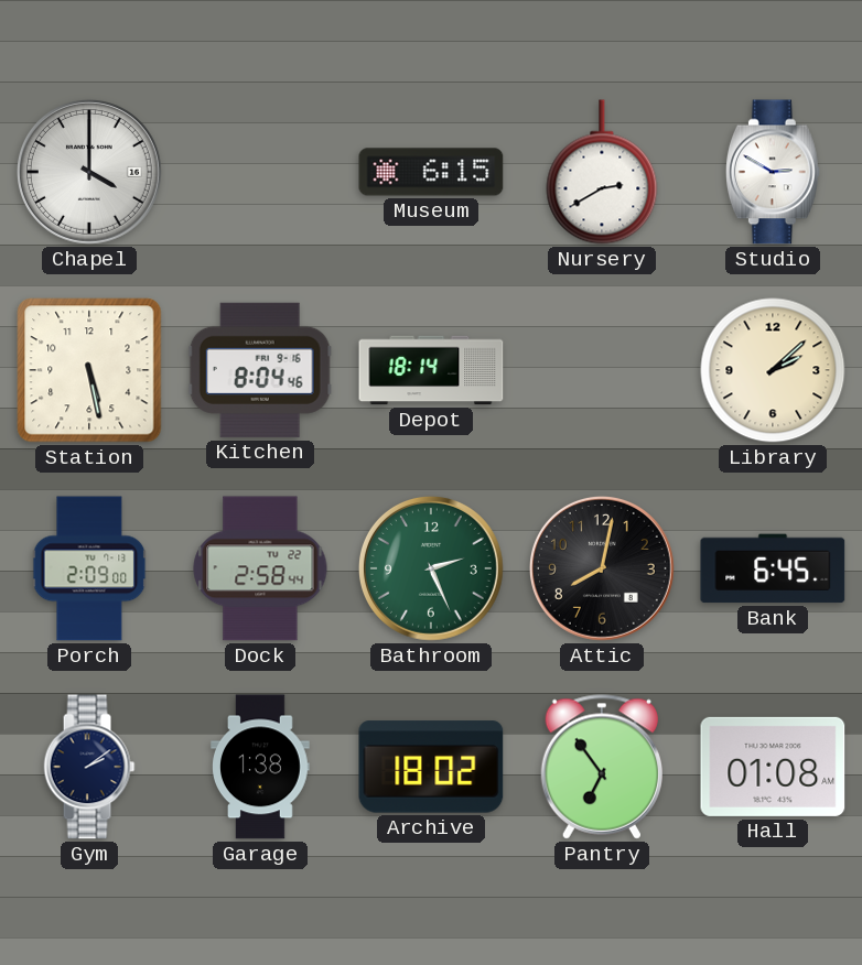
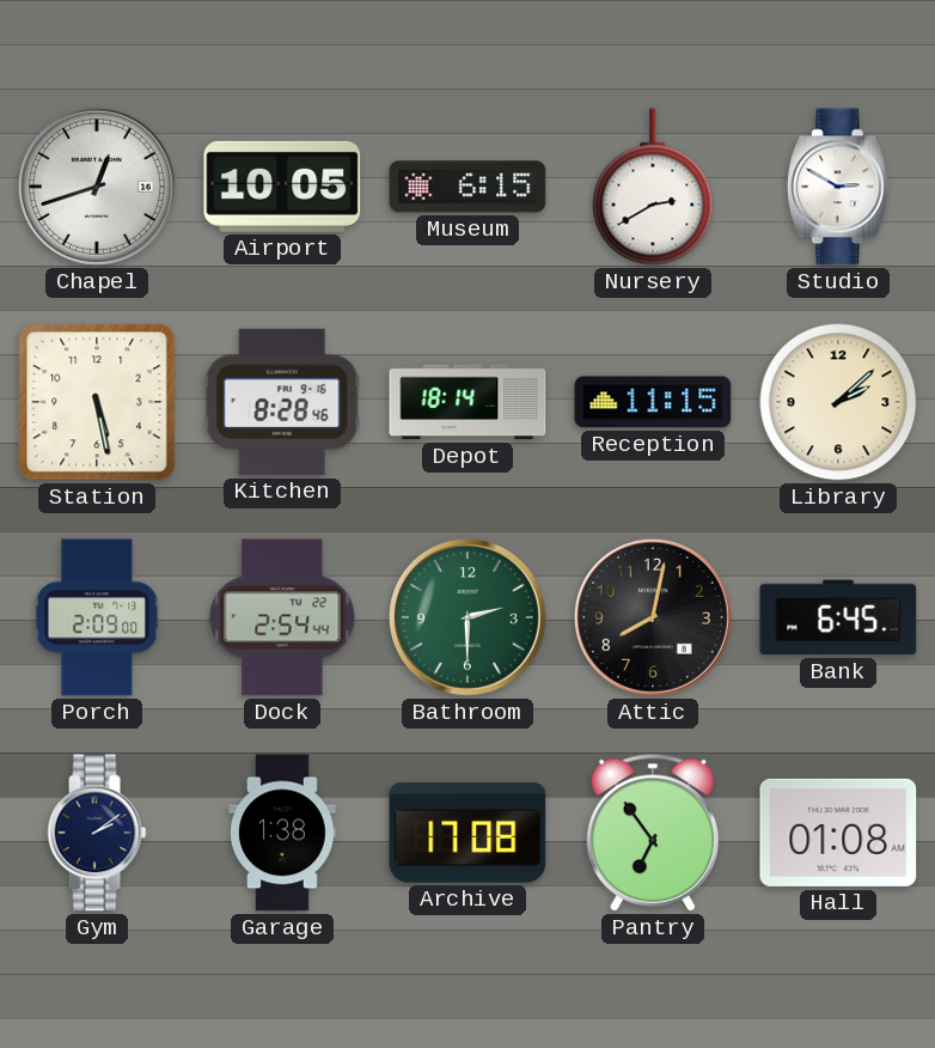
Chapel: 4:00 -> 12:42 (97, 187)
Airport: none -> 10:05 (282, 187)
Kitchen: 8:04 -> 8:28 (282, 402)
Reception: none -> 11:15 (653, 402)
Dock: 2:58 -> 2:54 (282, 617)
Bathroom: 2:26 -> 2:30 (467, 617)
Archive: 18:02 -> 17:08 (467, 833)
